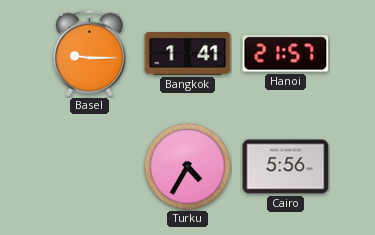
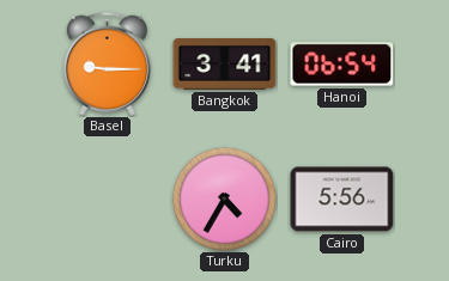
Bangkok: 1:41 -> 3:41 (225, 65)
Hanoi: 21:57 -> 06:54 (342, 65)
